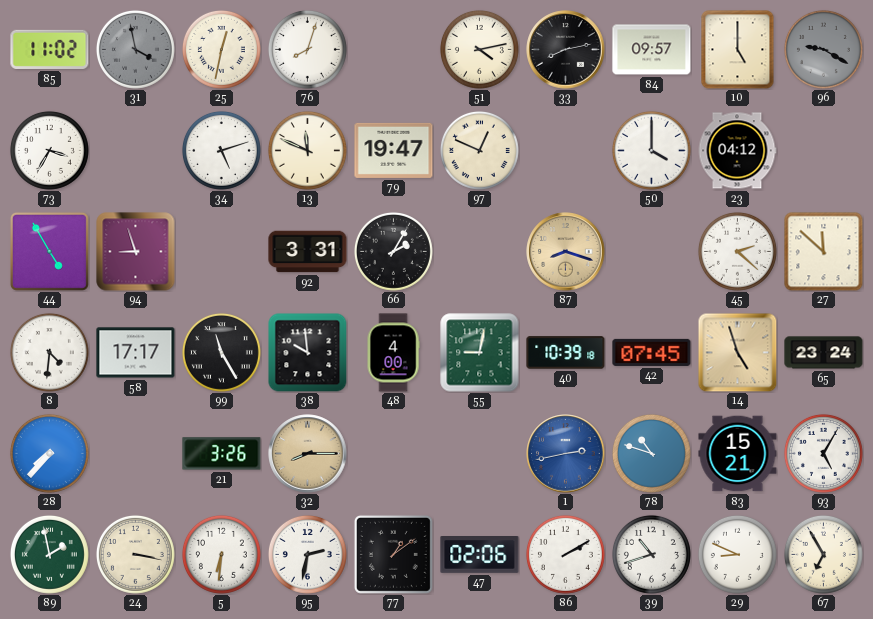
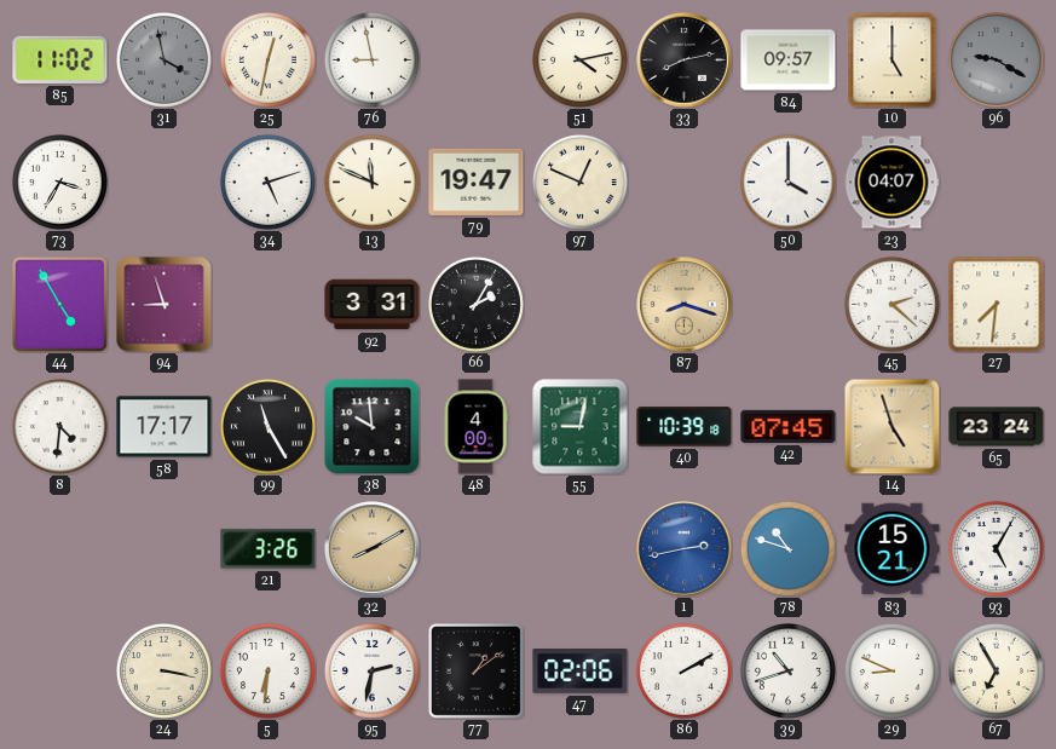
76: 8:03 -> 8:58 (371, 59)
23: 04:12 -> 04:07 (891, 183)
27: 11:52 -> 7:31 (997, 305)
28: 7:37 -> none (49, 453)
32: 8:15 -> 8:10 (373, 549)
89: 1:58 -> none (49, 554)
